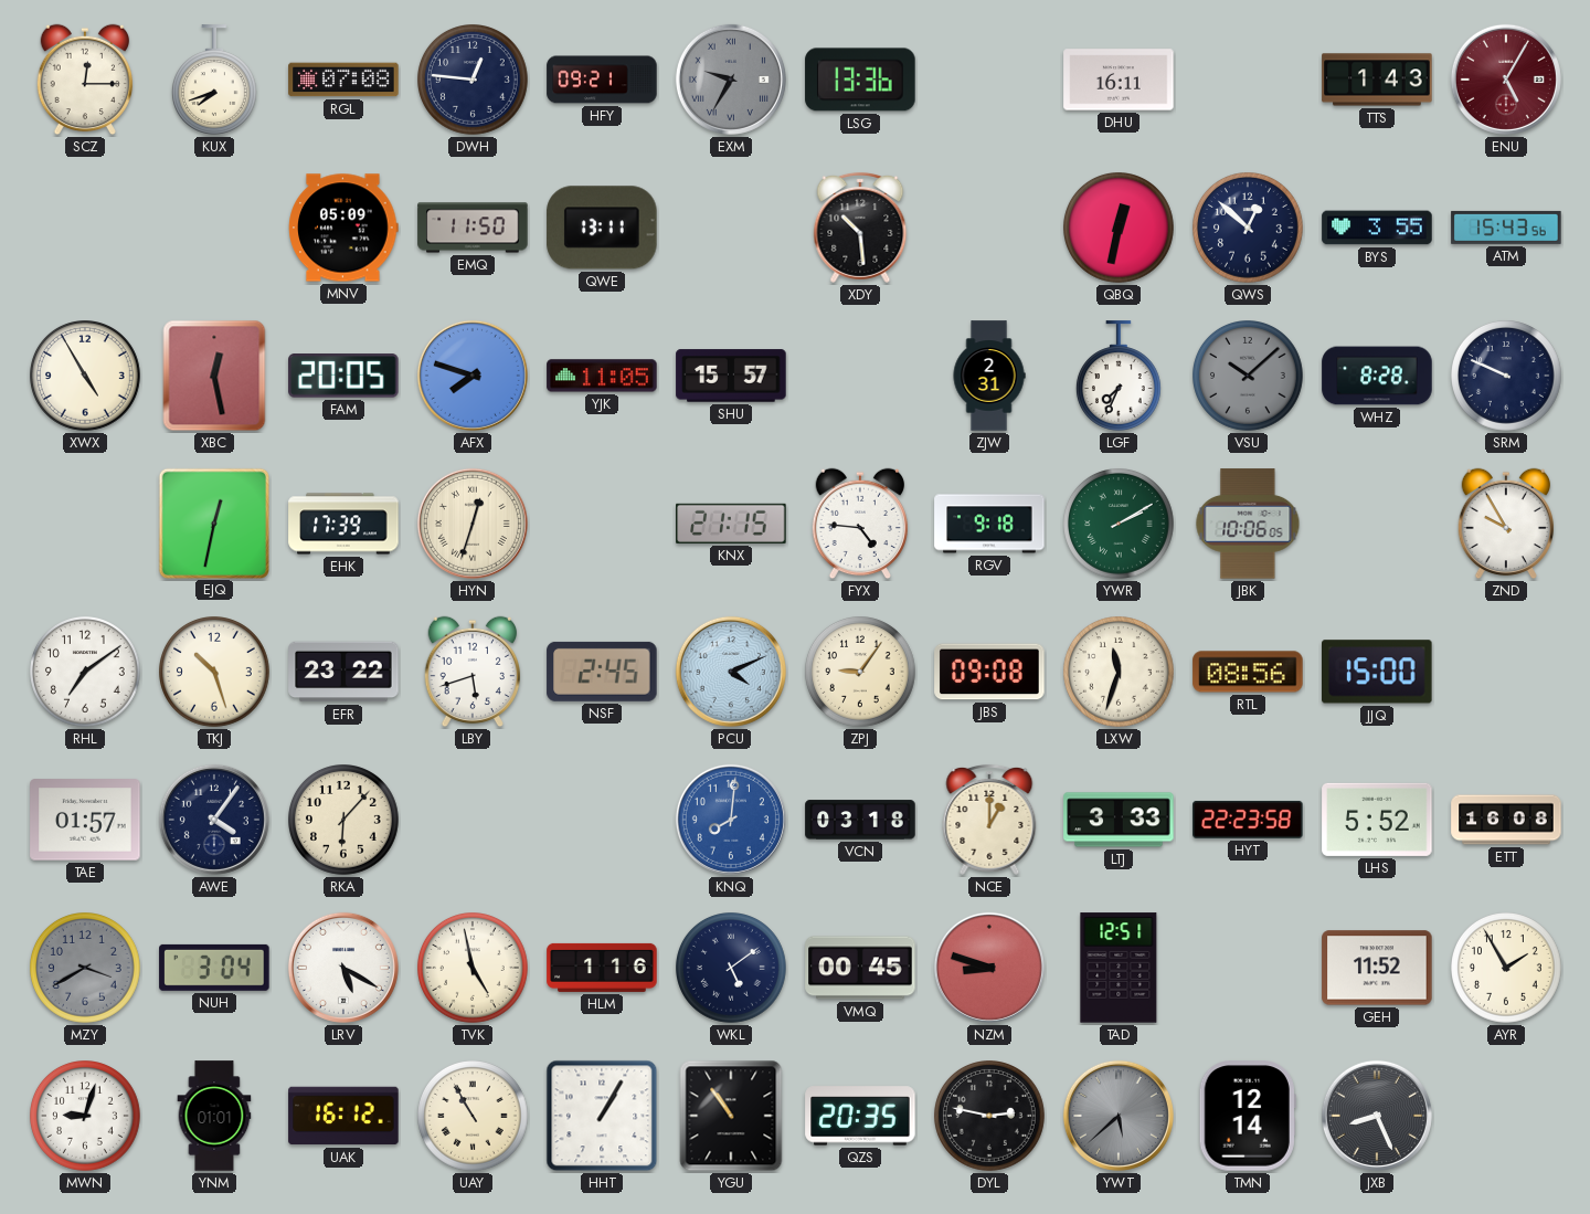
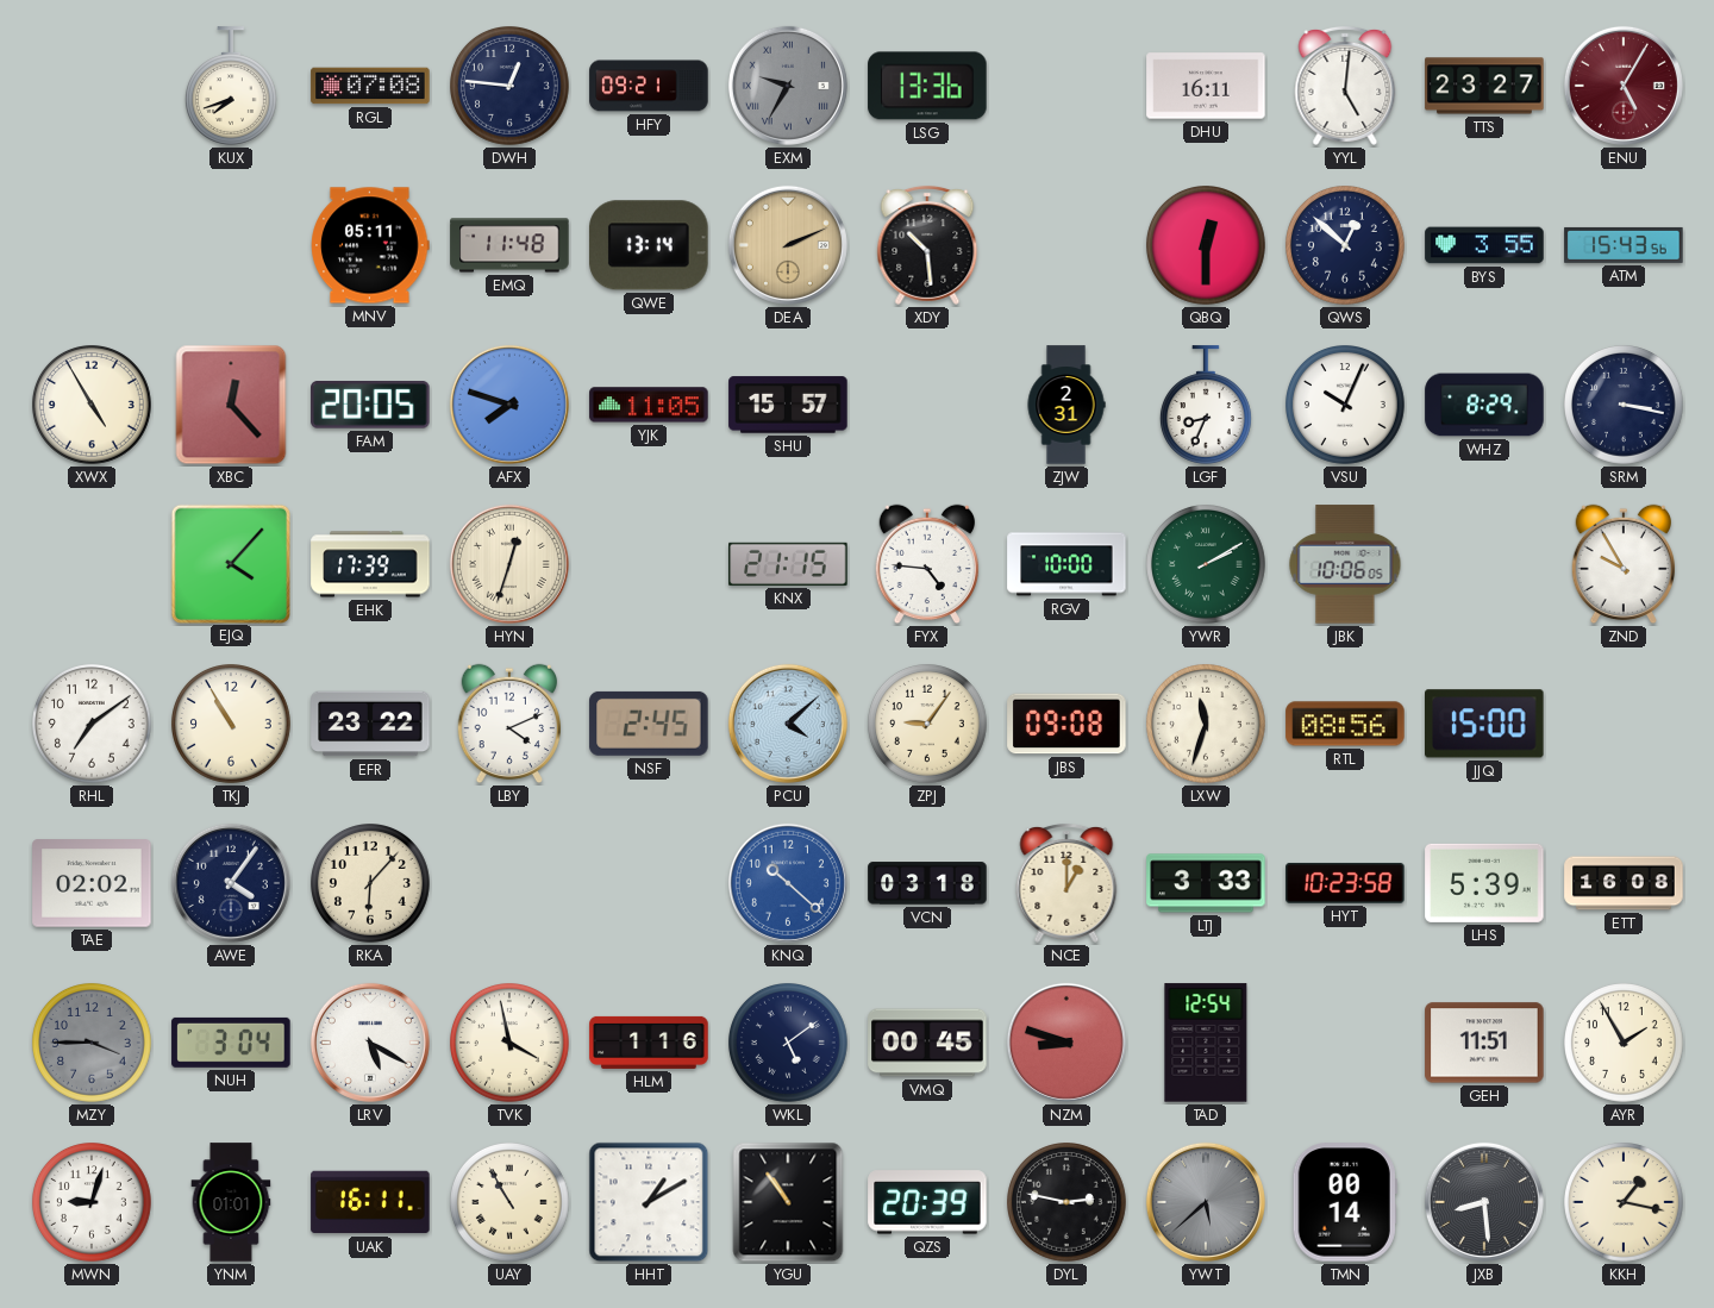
SCZ: 12:15 -> none (84, 80)
YYL: none -> 5:01 (1345, 86)
TTS: 1:43 -> 23:27 (1484, 86)
MNV: 05:09 -> 05:11 (370, 245)
EMQ: 11:50 -> 11:48 (509, 245)
QWE: 13:11 -> 13:14 (649, 245)
DEA: none -> 2:11 (788, 245)
QBQ: 12:32 -> 12:30 (1207, 246)
XBC: 12:28 -> 12:23 (231, 405)
LGF: 7:34 -> 8:34 (1206, 405)
VSU: 10:08 -> 10:04 (1346, 406)
VSU dial: grey -> white (1346, 406)
WHZ: 8:28 -> 8:29 (1484, 405)
SRM: 9:49 -> 3:17 (1625, 406)
EJQ: 12:32 -> 4:07 (230, 563)
RGV: 9:18 -> 10:00 (1066, 564)
TKJ: 10:27 -> 10:55 (232, 725)
LBY: 5:42 -> 4:11 (508, 724)
PCU: 4:11 -> 4:08 (788, 724)
TAE: 01:57 -> 02:02 (92, 883)
KNQ: 8:01 -> 10:22 (788, 883)
HYT: 22:23 -> 10:23 (1345, 883)
LHS: 5:52 -> 5:39 (1484, 883)
MZY: 3:40 -> 3:45 (93, 1044)
TVK: 4:58 -> 3:58 (511, 1044)
TAD: 12:51 -> 12:54 (1206, 1043)
GEH: 11:52 -> 11:51 (1484, 1043)
UAK: 16:12 -> 16:11 (370, 1202)
HHT: 1:05 -> 1:10 (649, 1202)
QZS: 20:35 -> 20:39 (927, 1202)
TMN: 12:14 -> 00:14 (1345, 1202)
JXB: 8:26 -> 8:29 (1484, 1202)
KKH: none -> 1:17 (1625, 1203)
